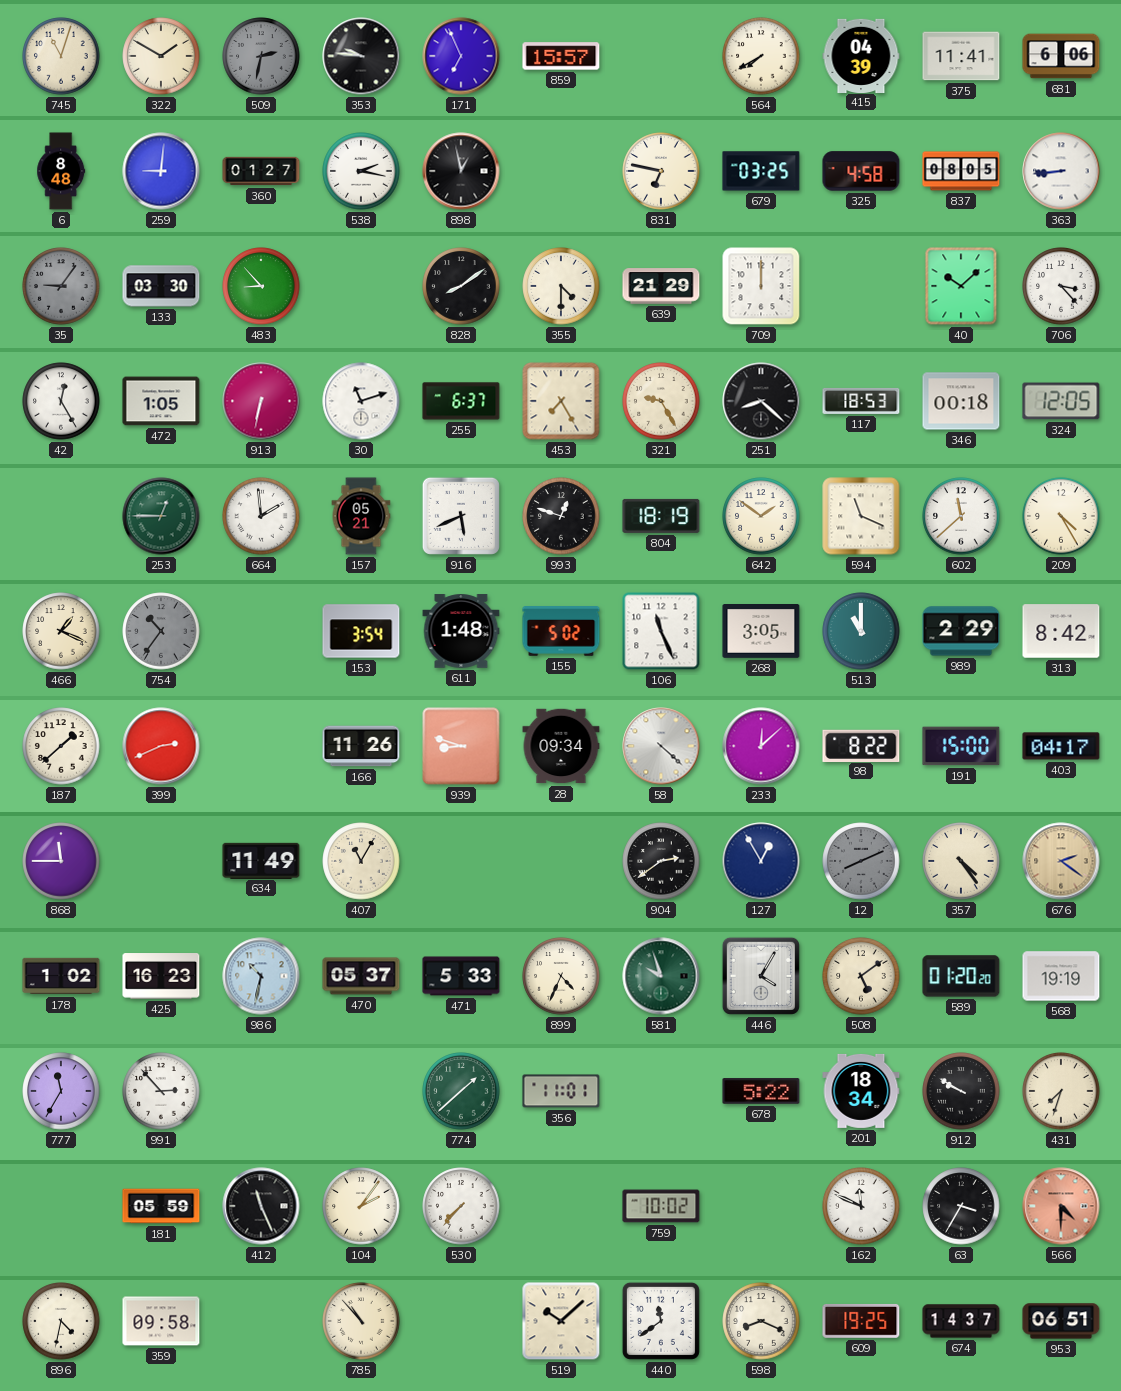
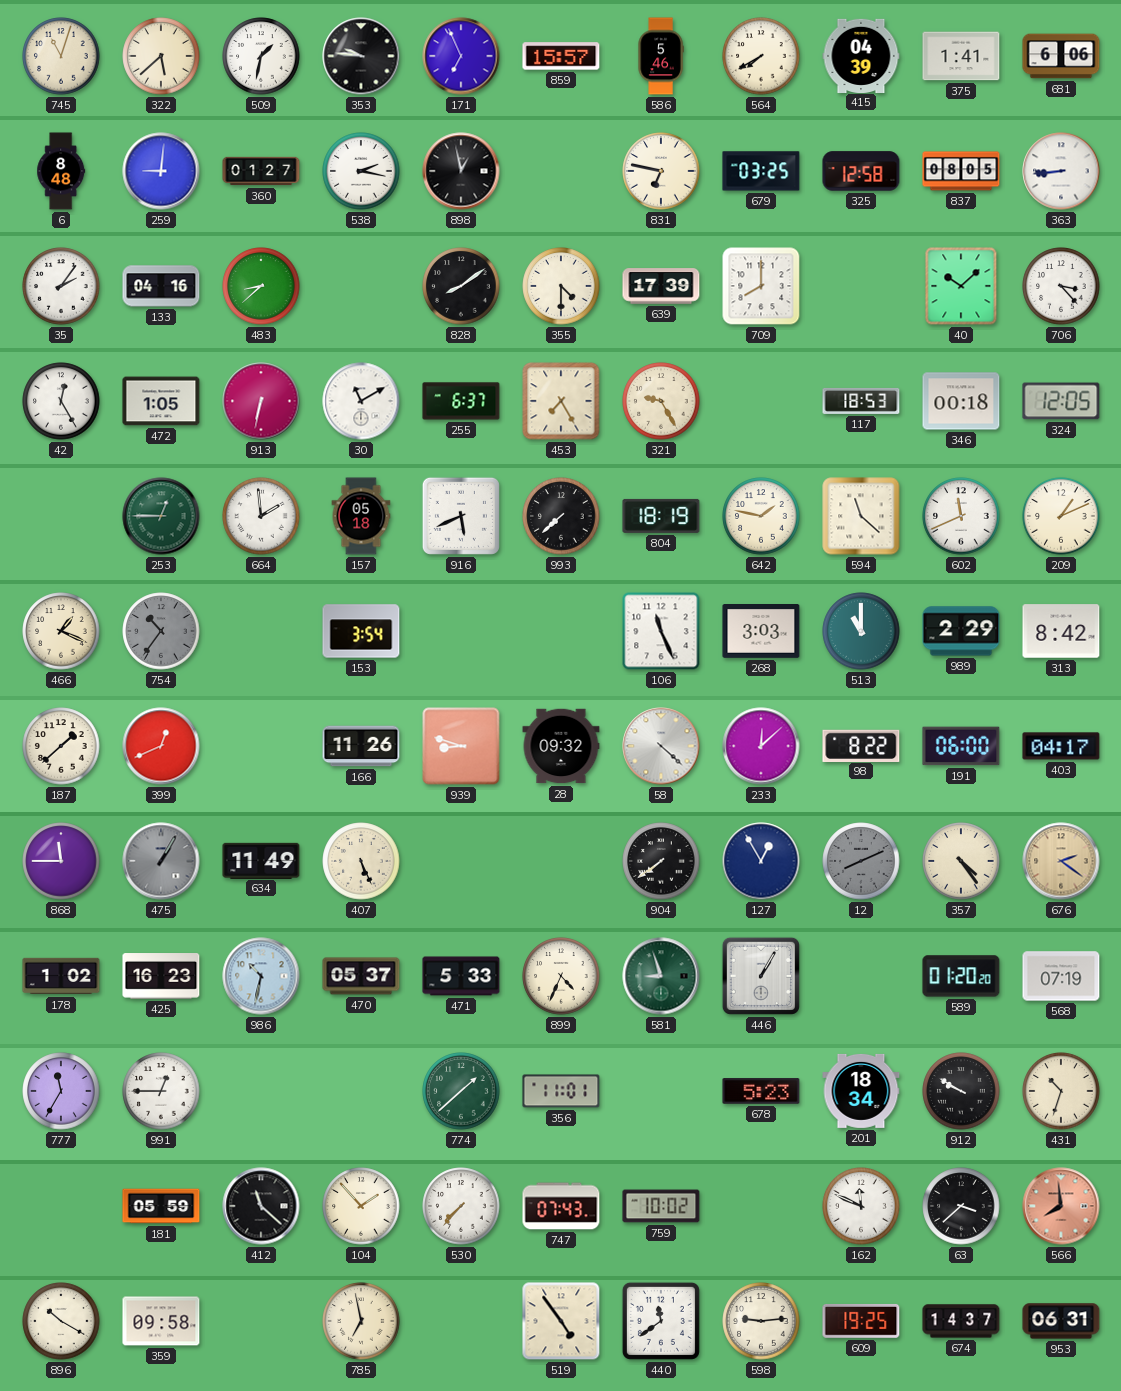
322: 1:50 -> 5:38 (161, 56)
509: 2:32 -> 1:32 (261, 56)
509 dial: grey -> white (261, 56)
586: none -> 5:46 (661, 56)
375: 11:41 -> 1:41 (961, 56)
325: 4:58 -> 12:58 (861, 171)
35: 9:06 -> 2:06 (61, 286)
35 dial: grey -> white (61, 286)
133: 03:30 -> 04:16 (161, 286)
483: 8:53 -> 8:38 (261, 286)
639: 21:29 -> 17:39 (661, 286)
709: 12:00 -> 8:00 (761, 286)
30: 11:12 -> 11:10 (361, 401)
251: 8:22 -> none (761, 401)
157: 05:21 -> 05:18 (361, 516)
993: 12:48 -> 7:38 (561, 516)
642: 1:51 -> 1:47 (761, 516)
594: 11:19 -> 11:22 (861, 516)
602: 11:38 -> 11:41 (961, 516)
209: 4:25 -> 1:11 (1061, 516)
611: 1:48 -> none (461, 631)
155: 5:02 -> none (561, 631)
268: 3:05 -> 3:03 (761, 631)
399: 2:41 -> 12:41 (161, 746)
28: 09:34 -> 09:32 (561, 746)
191: 15:00 -> 06:00 (961, 746)
475: none -> 1:05 (161, 861)
407: 11:05 -> 5:26 (361, 861)
904: 2:39 -> 7:39 (661, 861)
581: 9:57 -> 8:57 (661, 976)
446: 4:05 -> 1:05 (761, 976)
508: 5:09 -> none (861, 976)
568: 19:19 -> 07:19 (1061, 976)
991: 2:53 -> 12:45 (161, 1091)
678: 5:22 -> 5:23 (761, 1091)
431: 7:33 -> 10:33 (1061, 1091)
412: 11:26 -> 11:22 (261, 1206)
104: 2:06 -> 1:53 (361, 1206)
747: none -> 07:43 (561, 1206)
63: 3:35 -> 3:38 (961, 1206)
566: 4:30 -> 7:59 (1061, 1206)
896: 4:32 -> 10:20 (61, 1321)
785: 10:53 -> 6:58 (361, 1321)
519: 10:08 -> 4:54 (561, 1321)
598: 8:19 -> 9:14 (761, 1321)
953: 06:51 -> 06:31 (1061, 1321)
